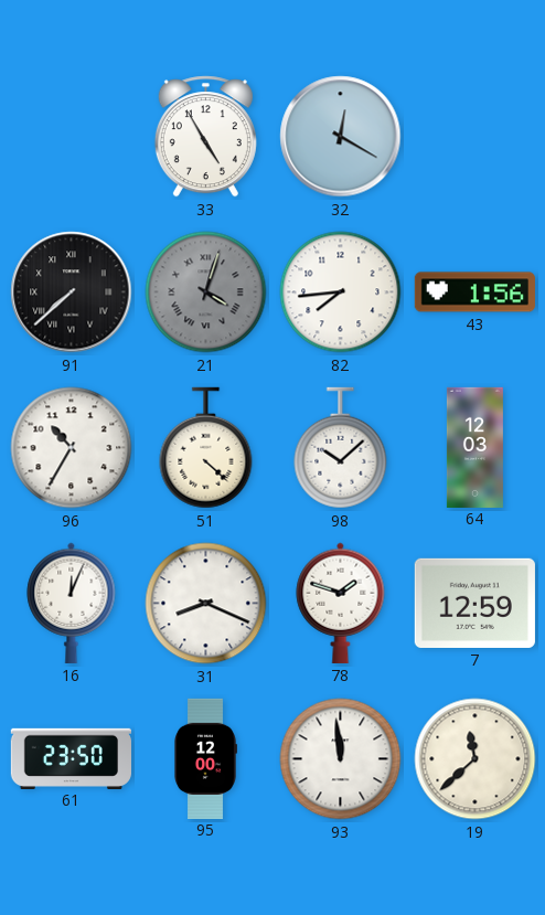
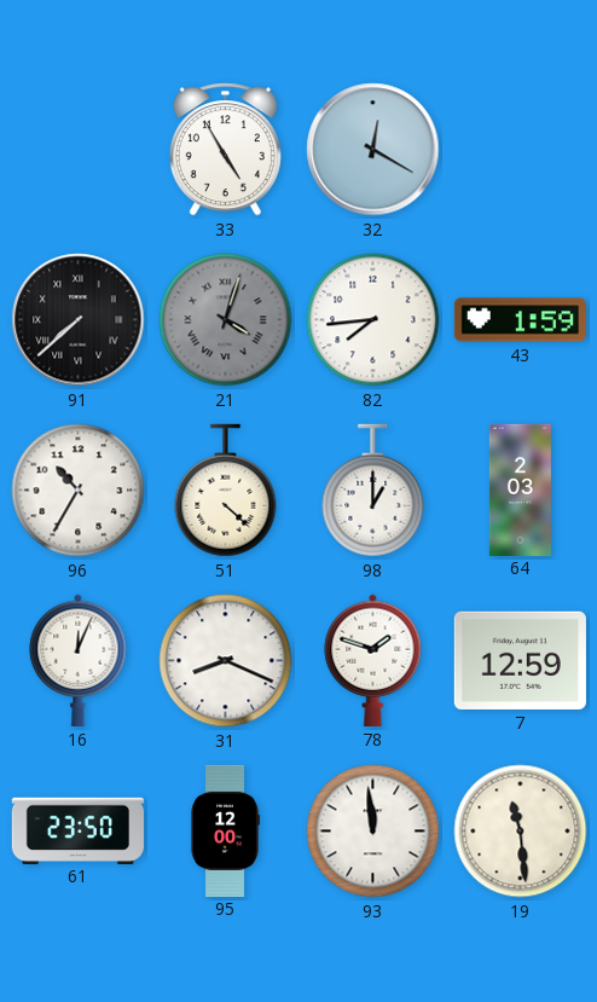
43: 1:56 -> 1:59 (520, 320)
98: 10:08 -> 1:00 (373, 491)
64: 12:03 -> 2:03 (520, 490)
19: 11:38 -> 11:29 (521, 832)
